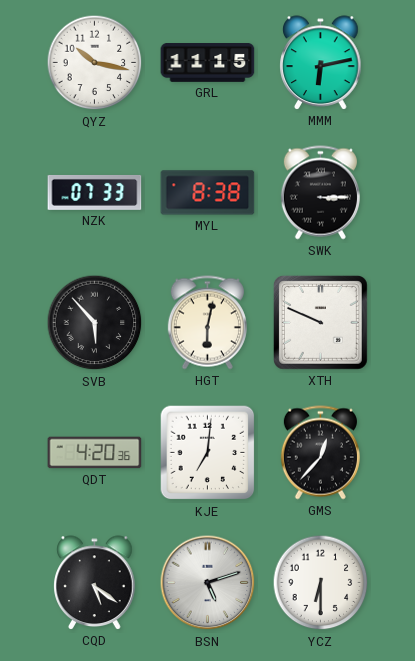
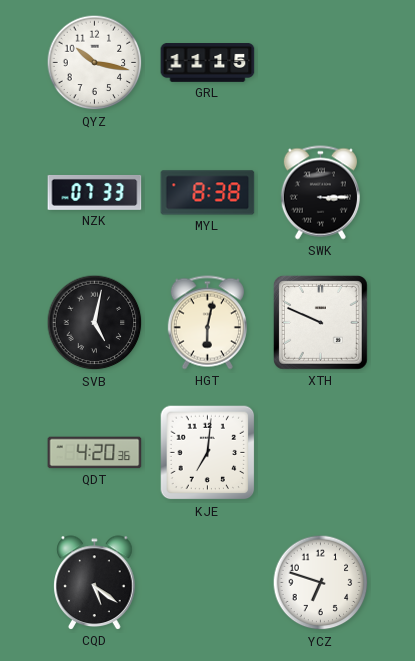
MMM: 6:13 -> none (321, 63)
SVB: 5:53 -> 5:02 (95, 323)
GMS: 12:37 -> none (320, 453)
BSN: 5:12 -> none (208, 583)
YCZ: 6:30 -> 6:48 (321, 583)
